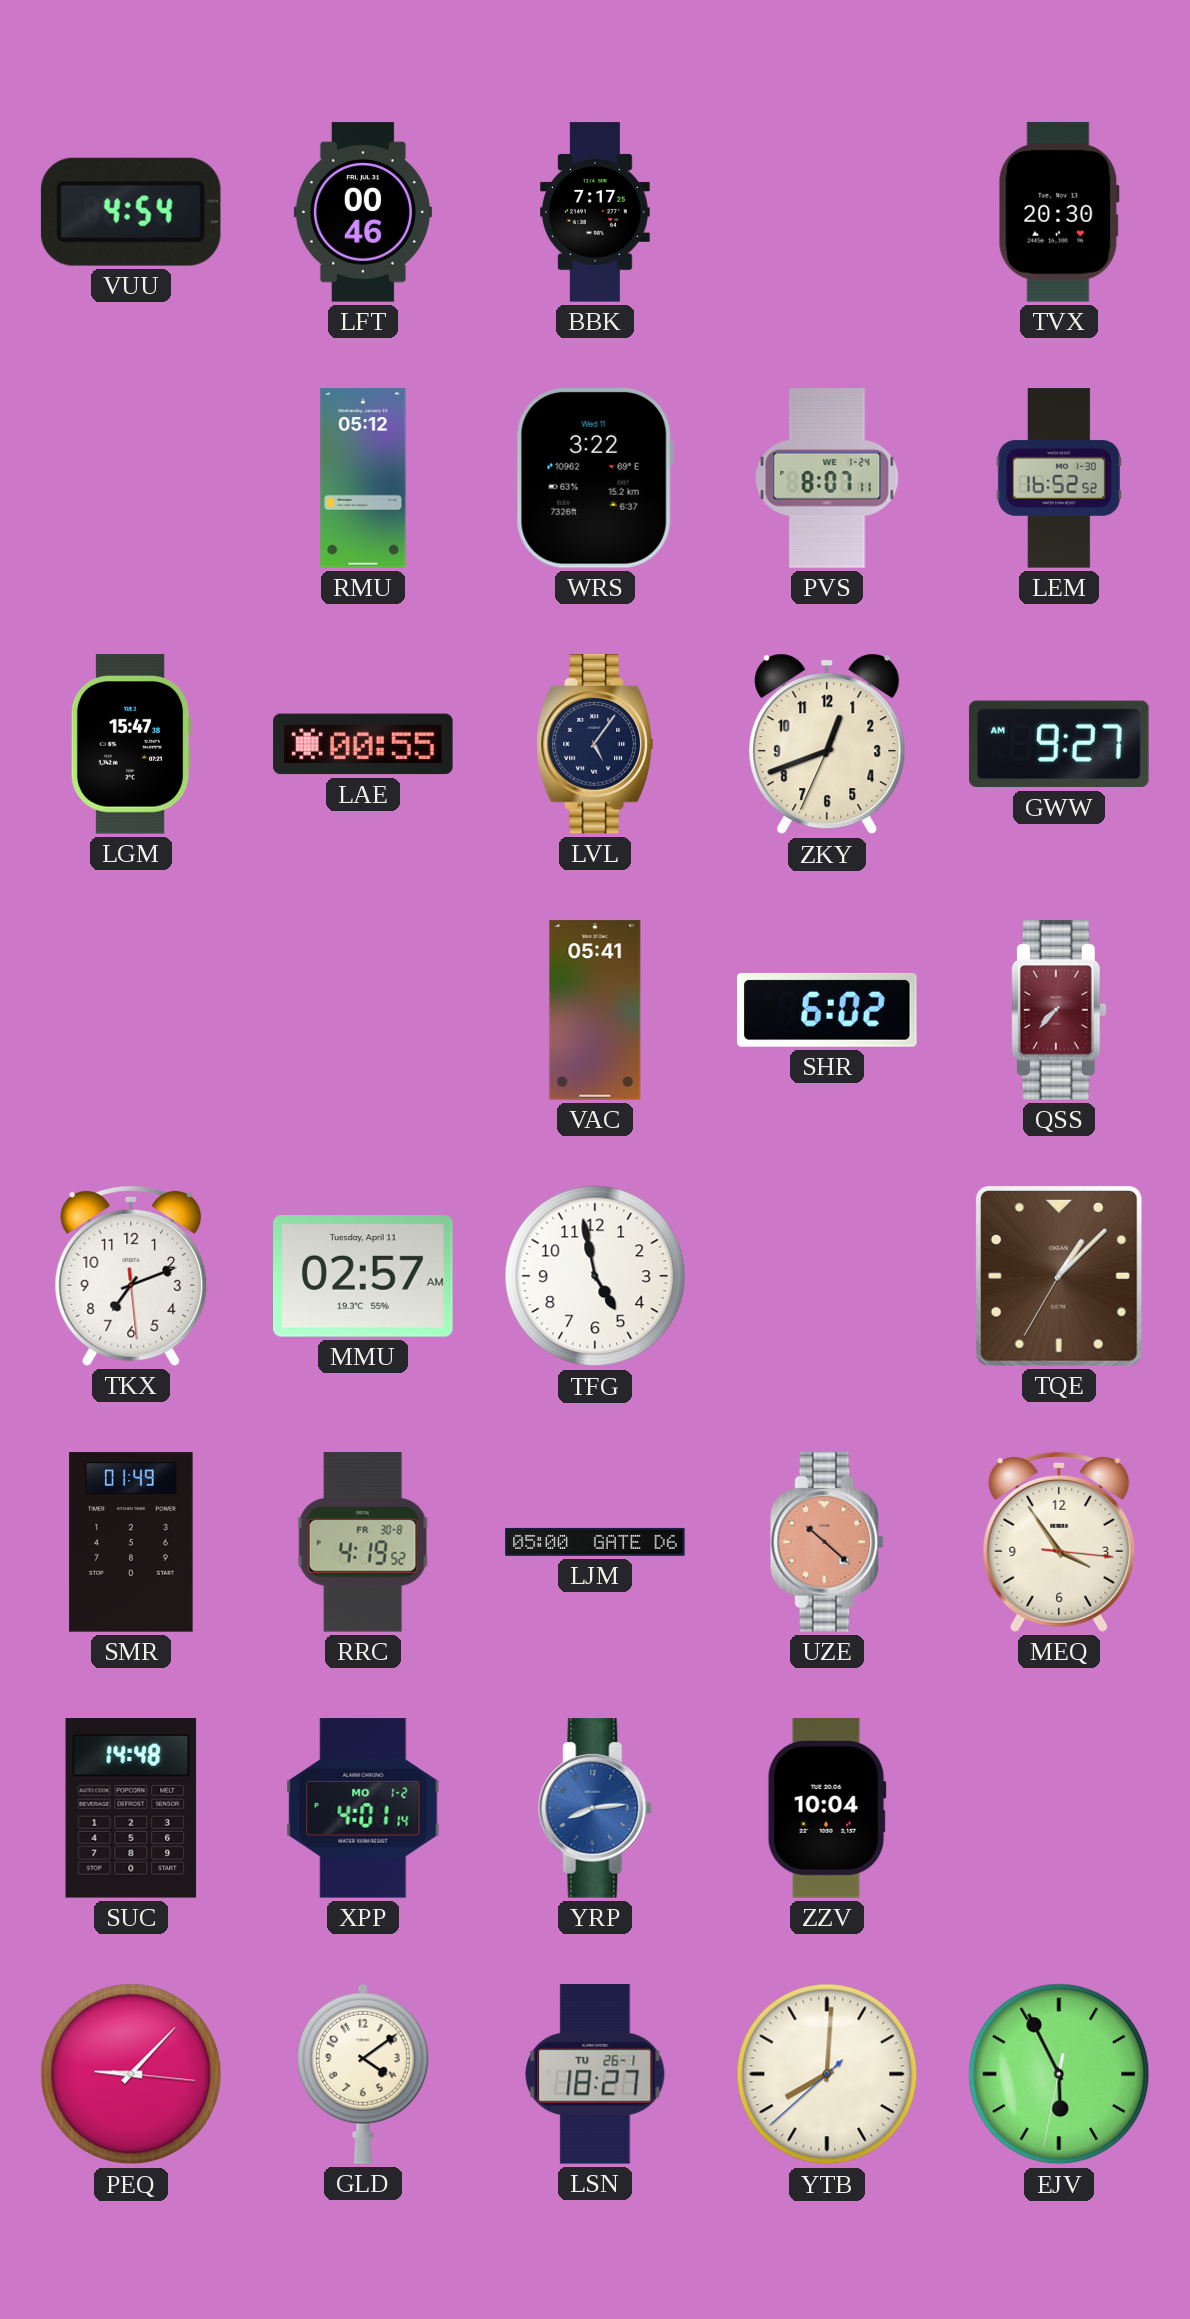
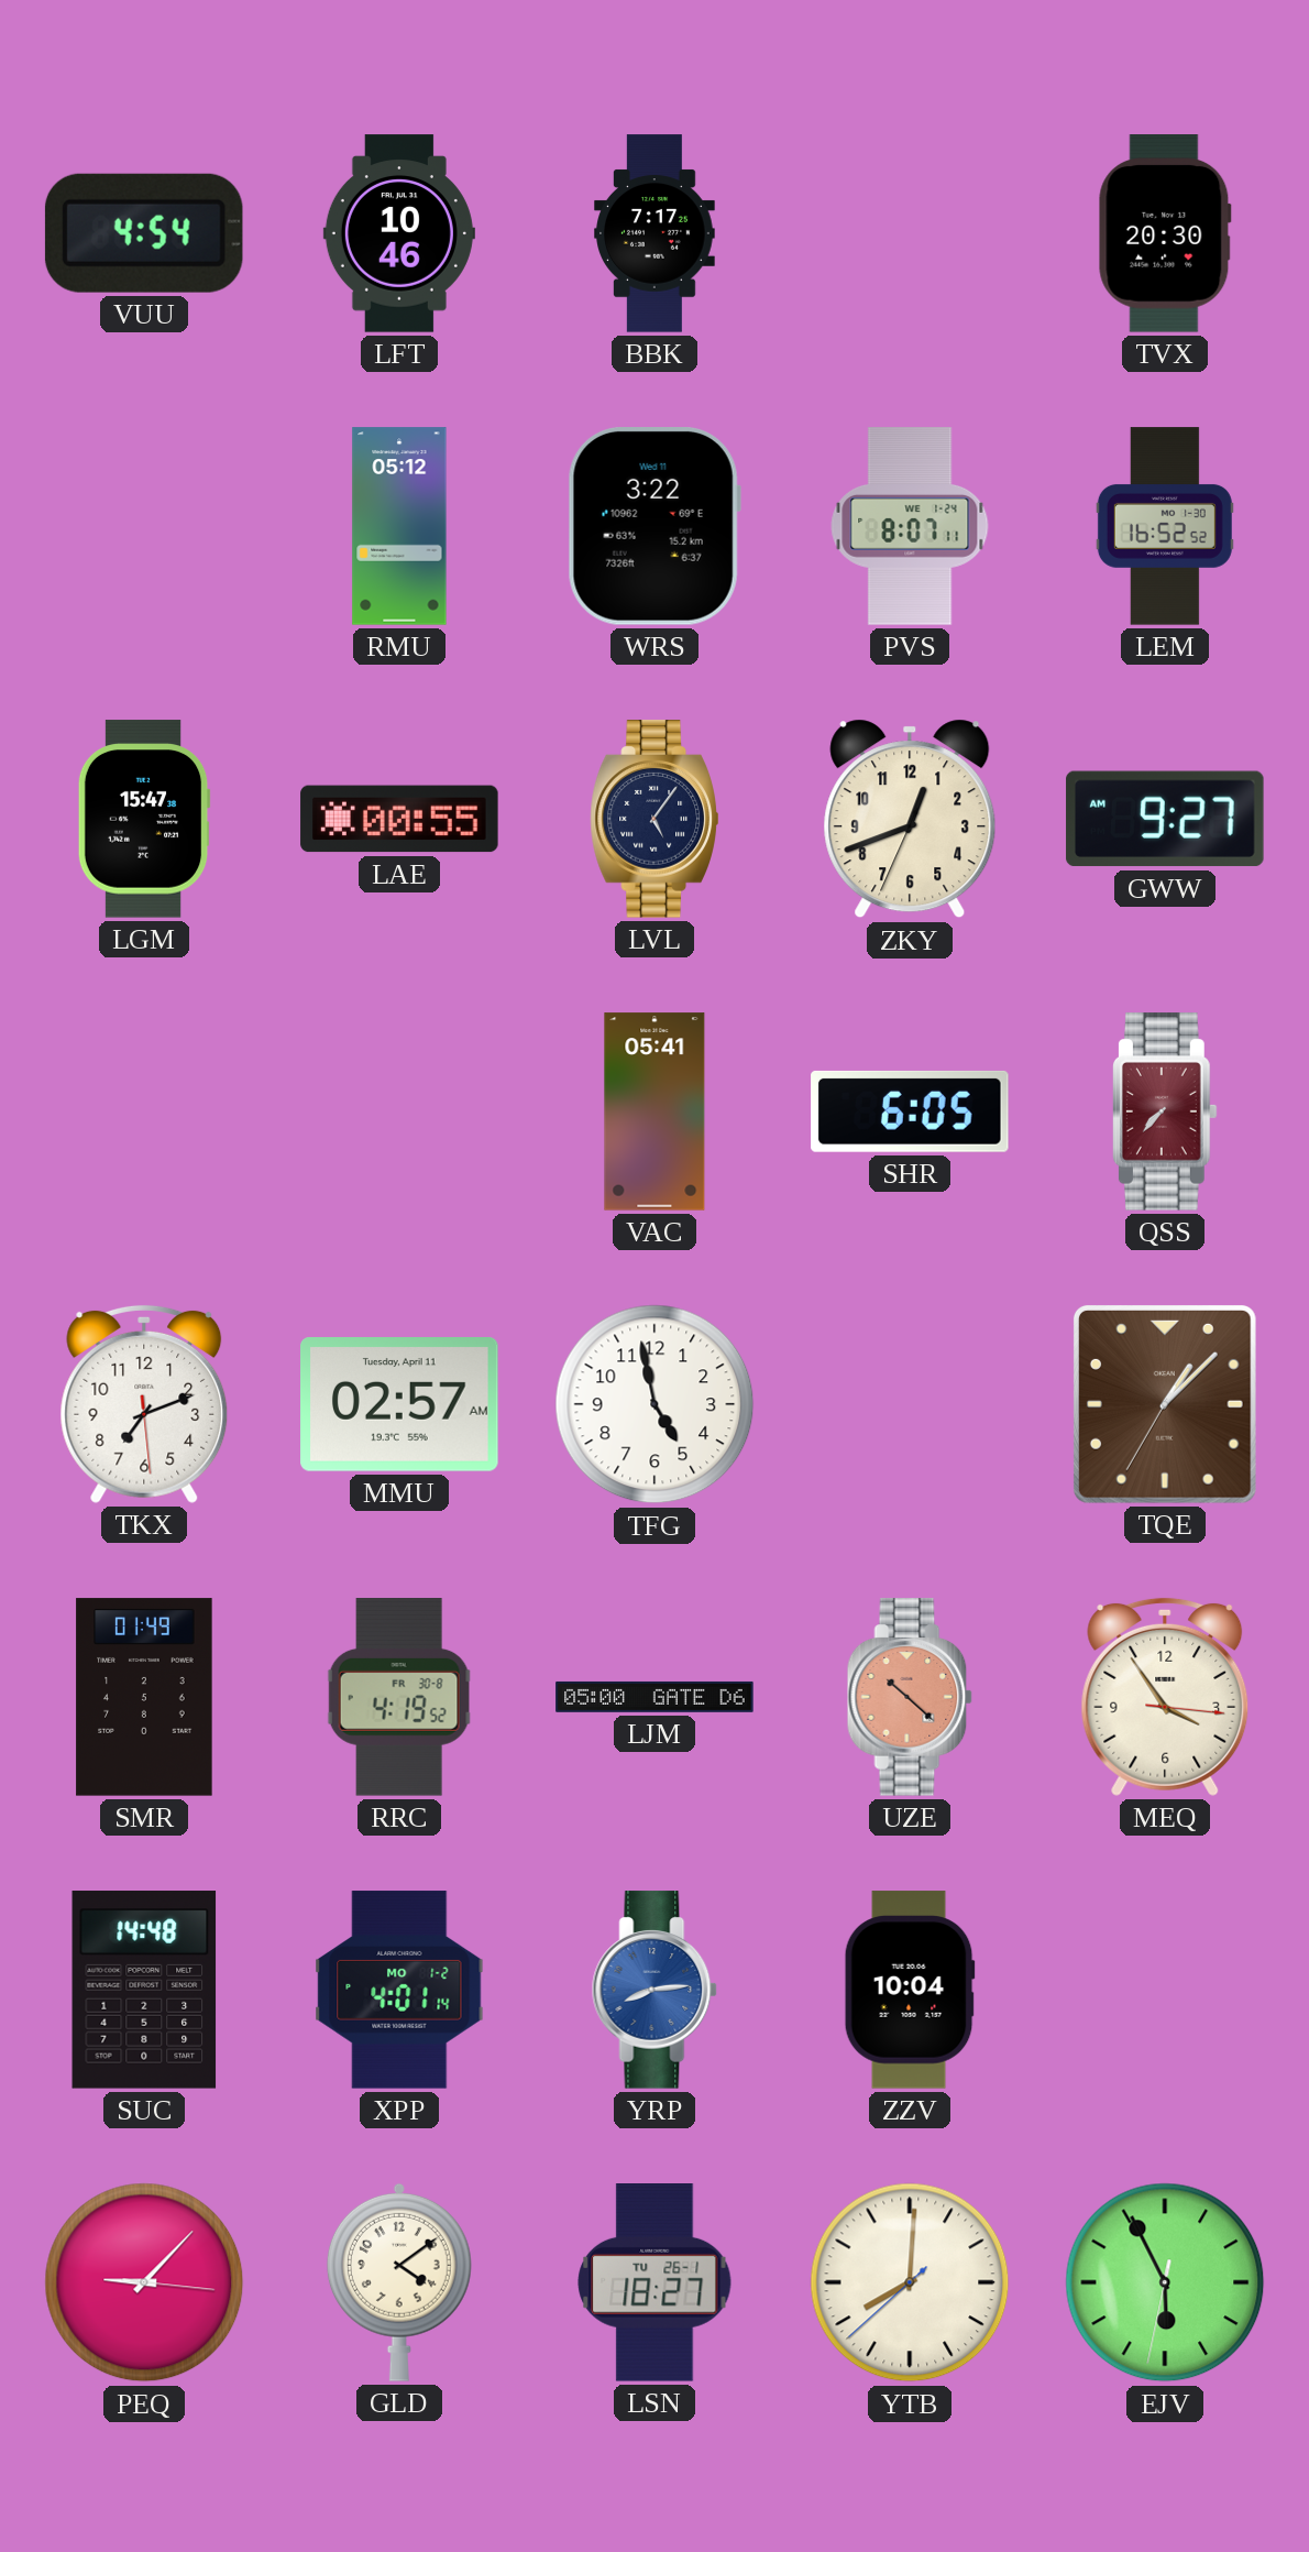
LFT: 00:46 -> 10:46 (399, 233)
SHR: 6:02 -> 6:05 (910, 1111)
